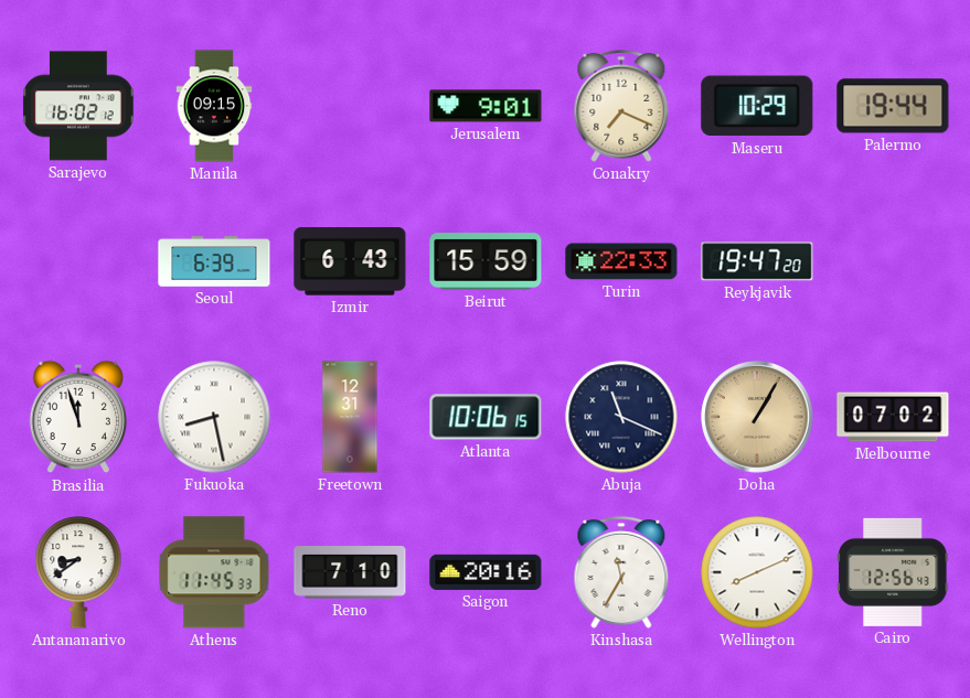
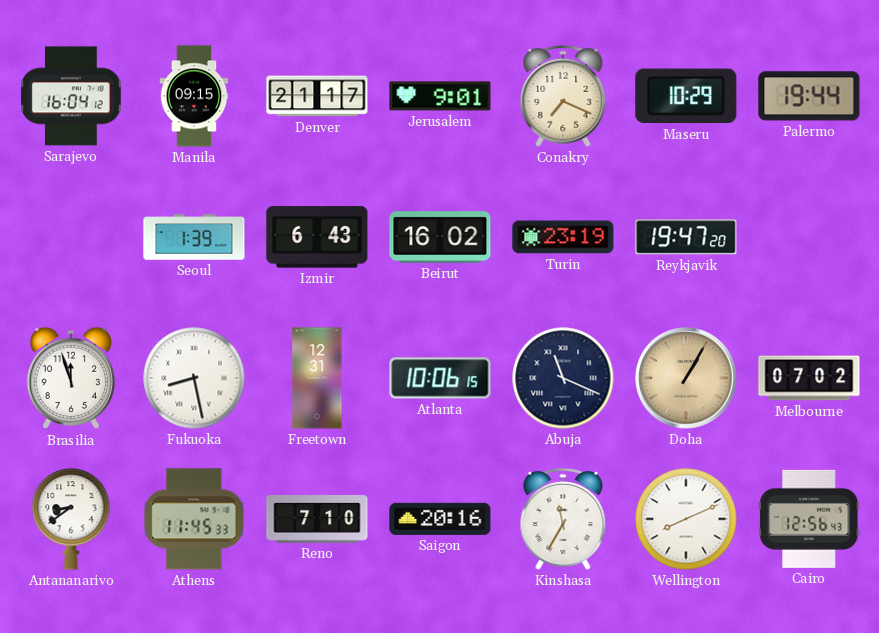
Sarajevo: 16:02 -> 16:04 (71, 96)
Denver: none -> 21:17 (317, 96)
Seoul: 6:39 -> 1:39 (194, 237)
Beirut: 15:59 -> 16:02 (440, 237)
Turin: 22:33 -> 23:19 (563, 237)
